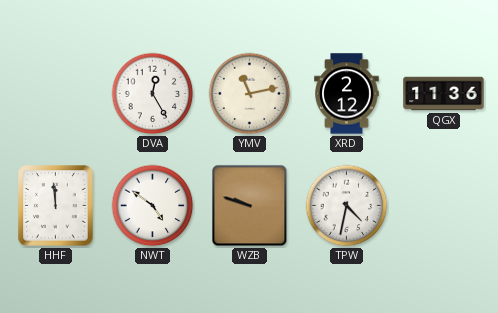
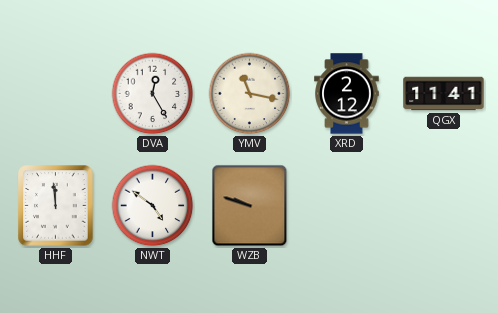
YMV: 11:13 -> 11:17 (250, 94)
QGX: 11:36 -> 11:41 (444, 94)
TPW: 4:32 -> none (347, 206)
